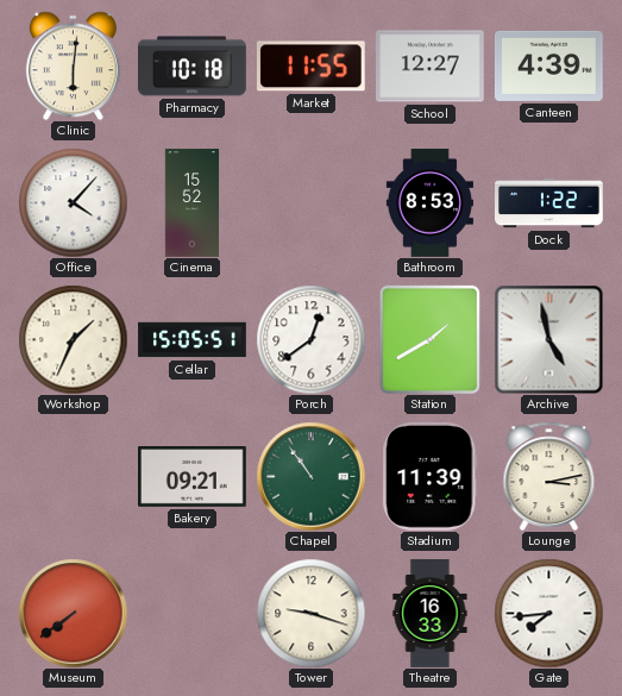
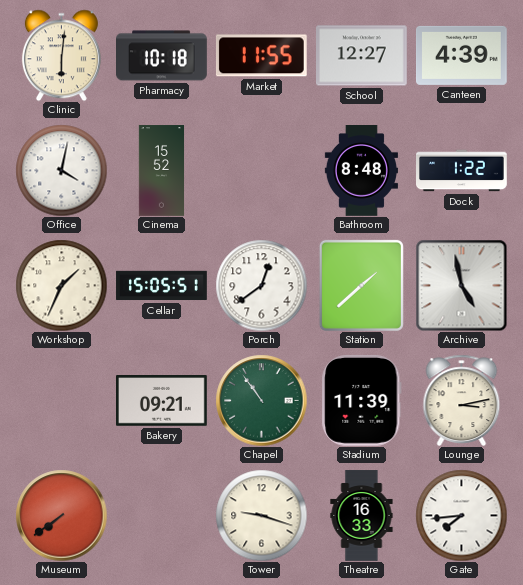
Office: 4:07 -> 4:02 (61, 170)
Bathroom: 8:53 -> 8:48 (361, 171)
Station: 1:40 -> 1:38 (361, 285)
